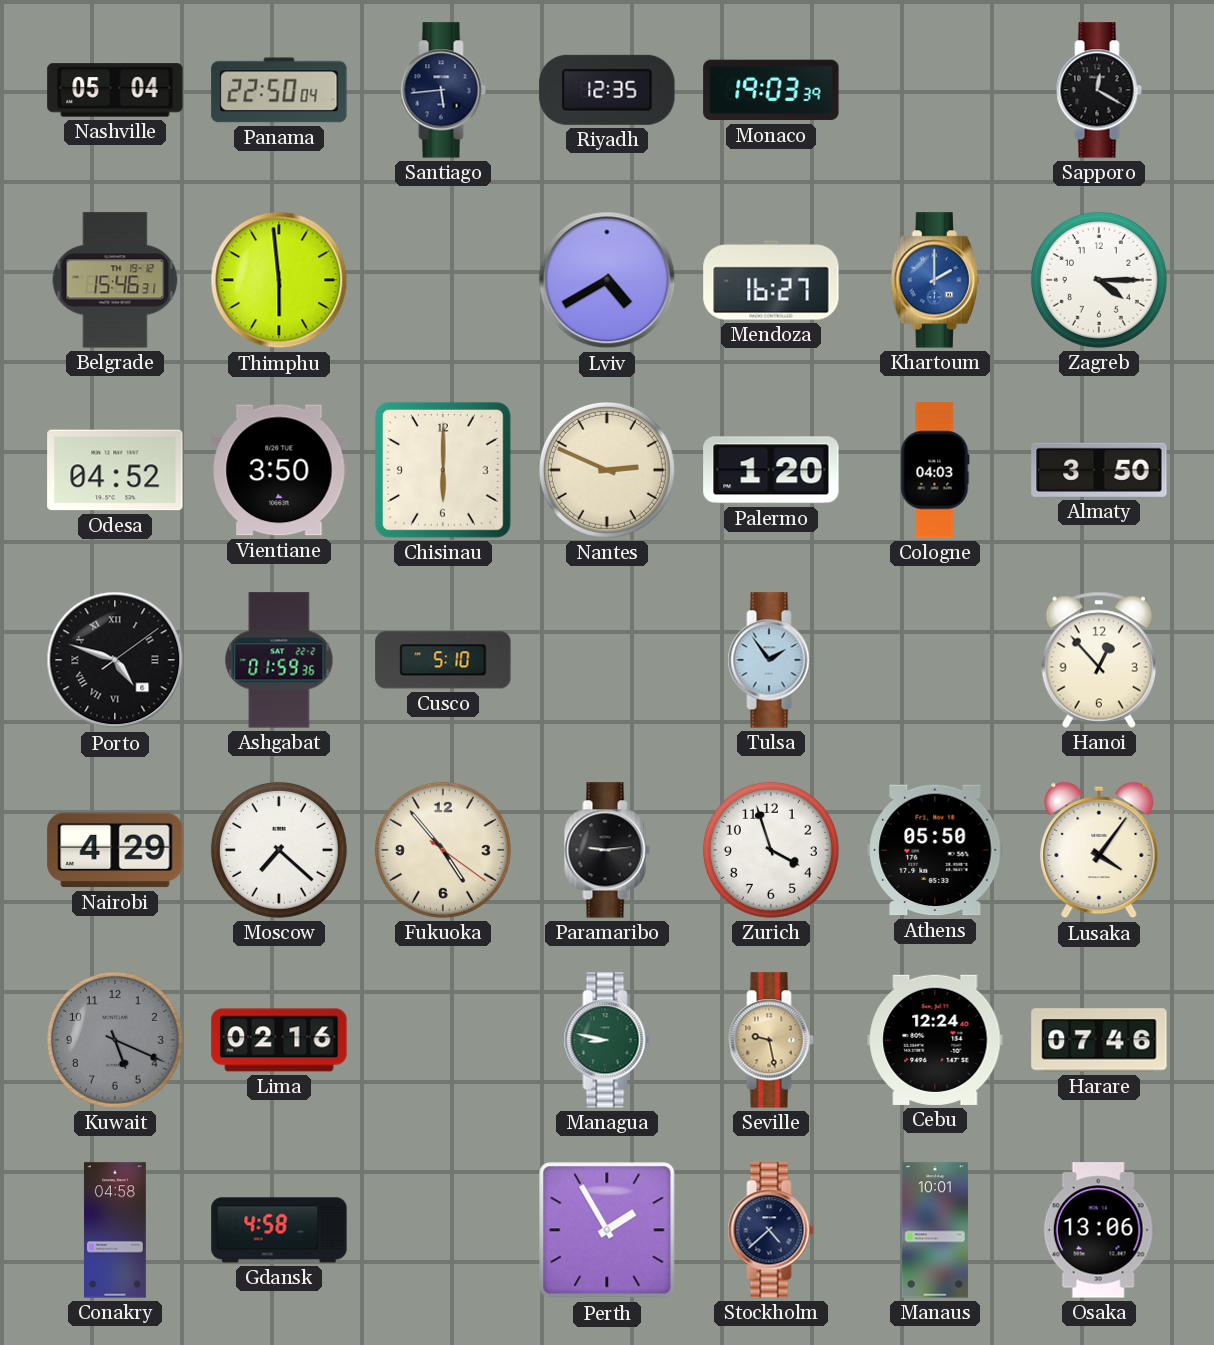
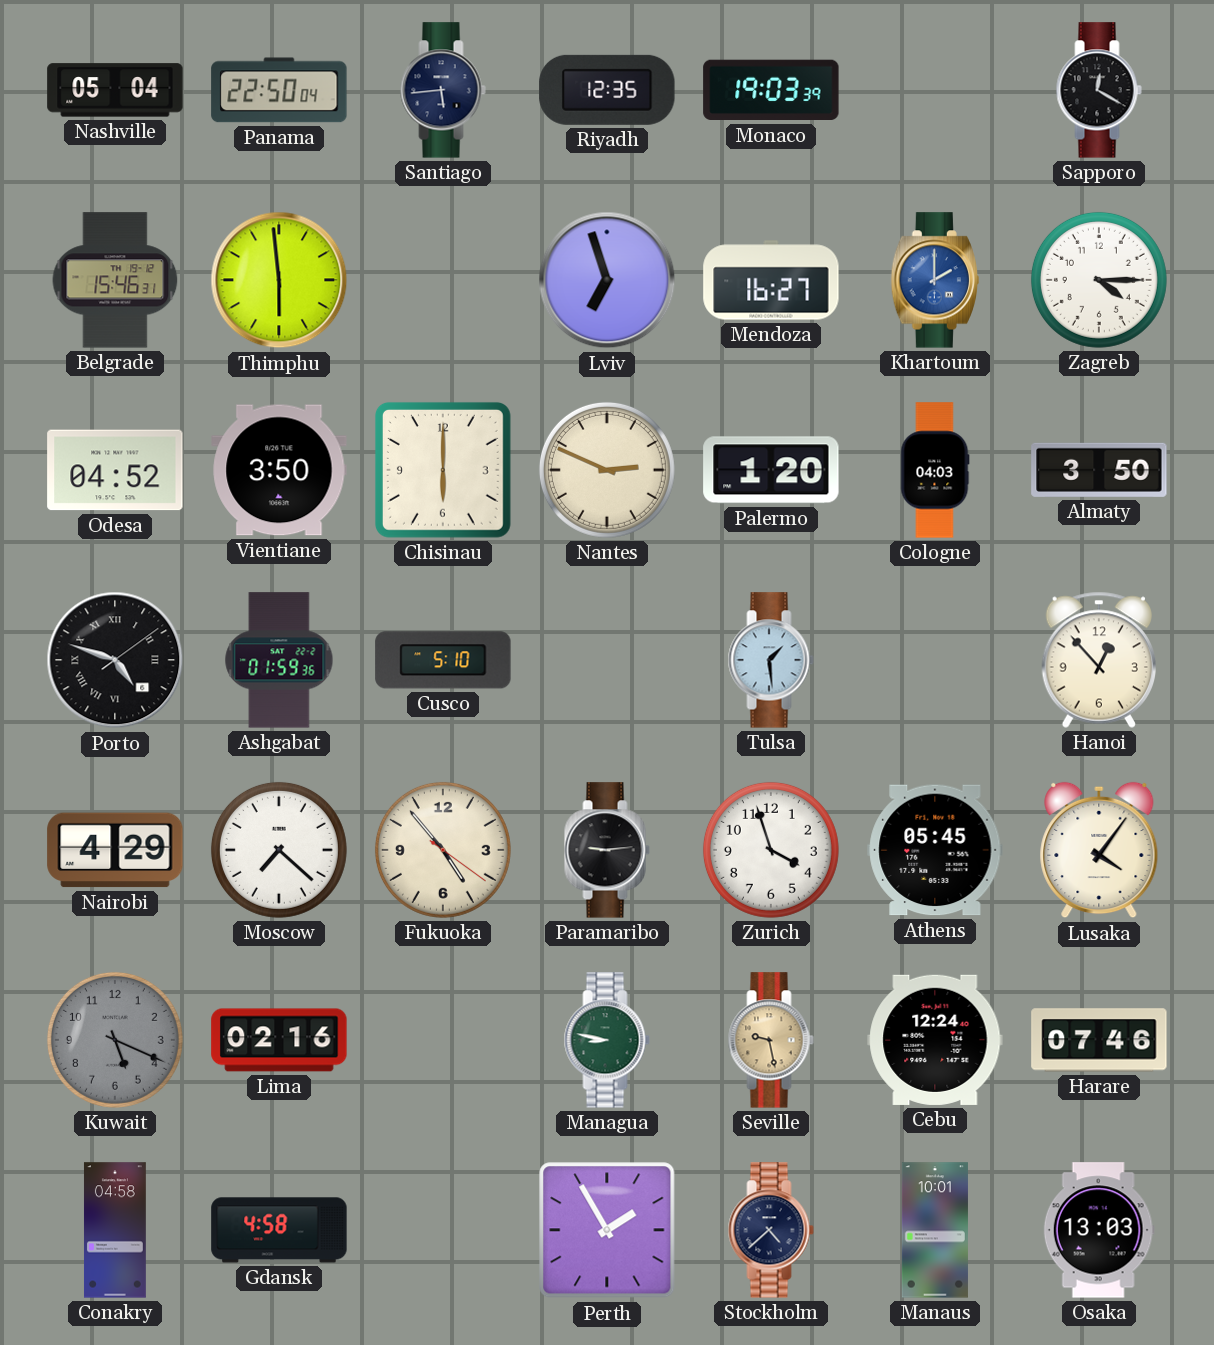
Lviv: 4:40 -> 6:57 (607, 280)
Tulsa: 1:54 -> 1:29 (771, 660)
Athens: 05:50 -> 05:45 (935, 850)
Osaka: 13:06 -> 13:03 (1099, 1230)
